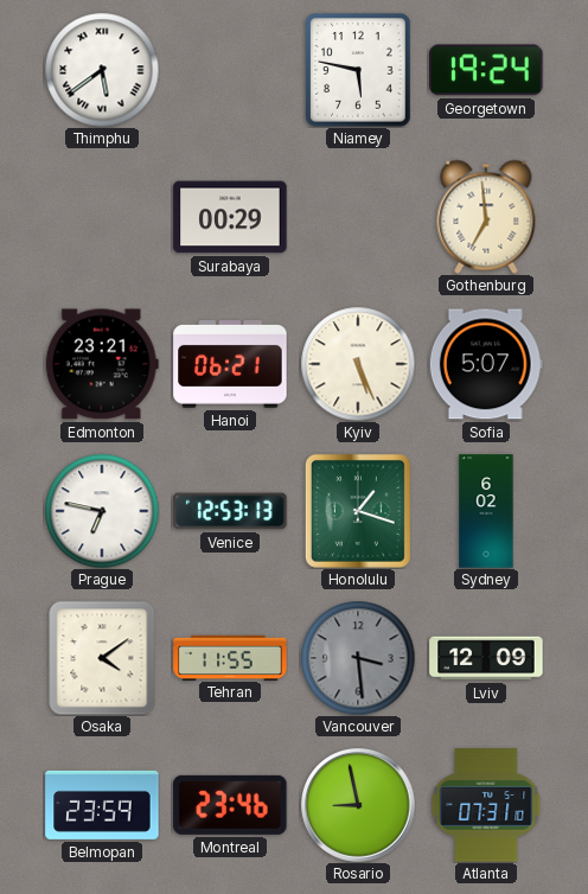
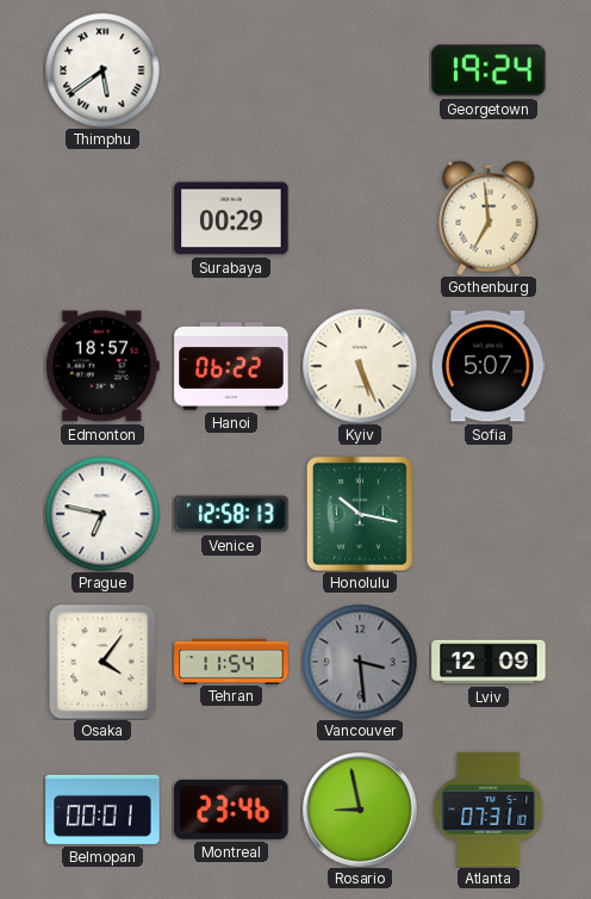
Niamey: 5:47 -> none (358, 70)
Edmonton: 23:21 -> 18:57 (102, 366)
Hanoi: 06:21 -> 06:22 (231, 367)
Venice: 12:53 -> 12:58 (231, 514)
Honolulu: 1:18 -> 10:17 (360, 514)
Sydney: 6:02 -> none (486, 511)
Osaka: 4:09 -> 4:06 (102, 662)
Tehran: 11:55 -> 11:54 (231, 661)
Belmopan: 23:59 -> 00:01 (102, 810)
